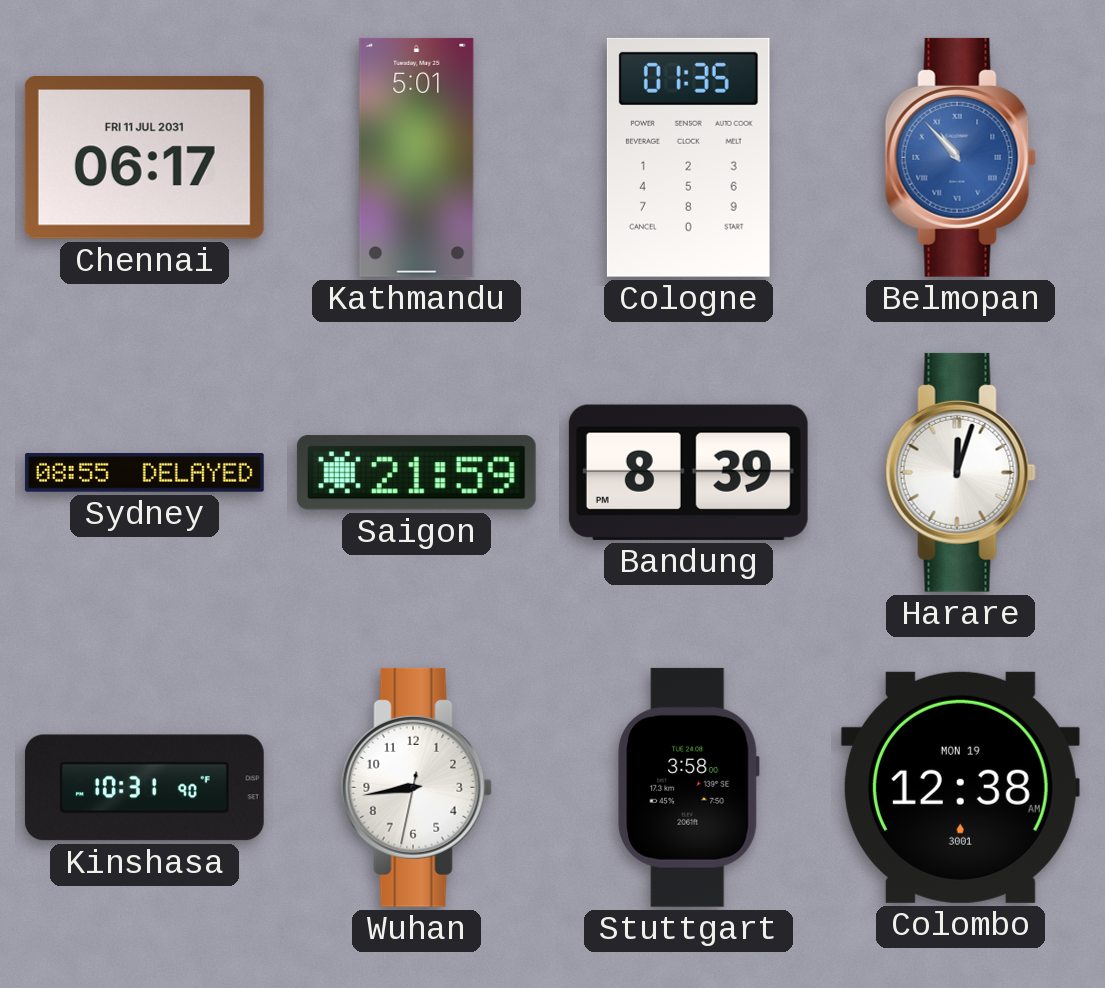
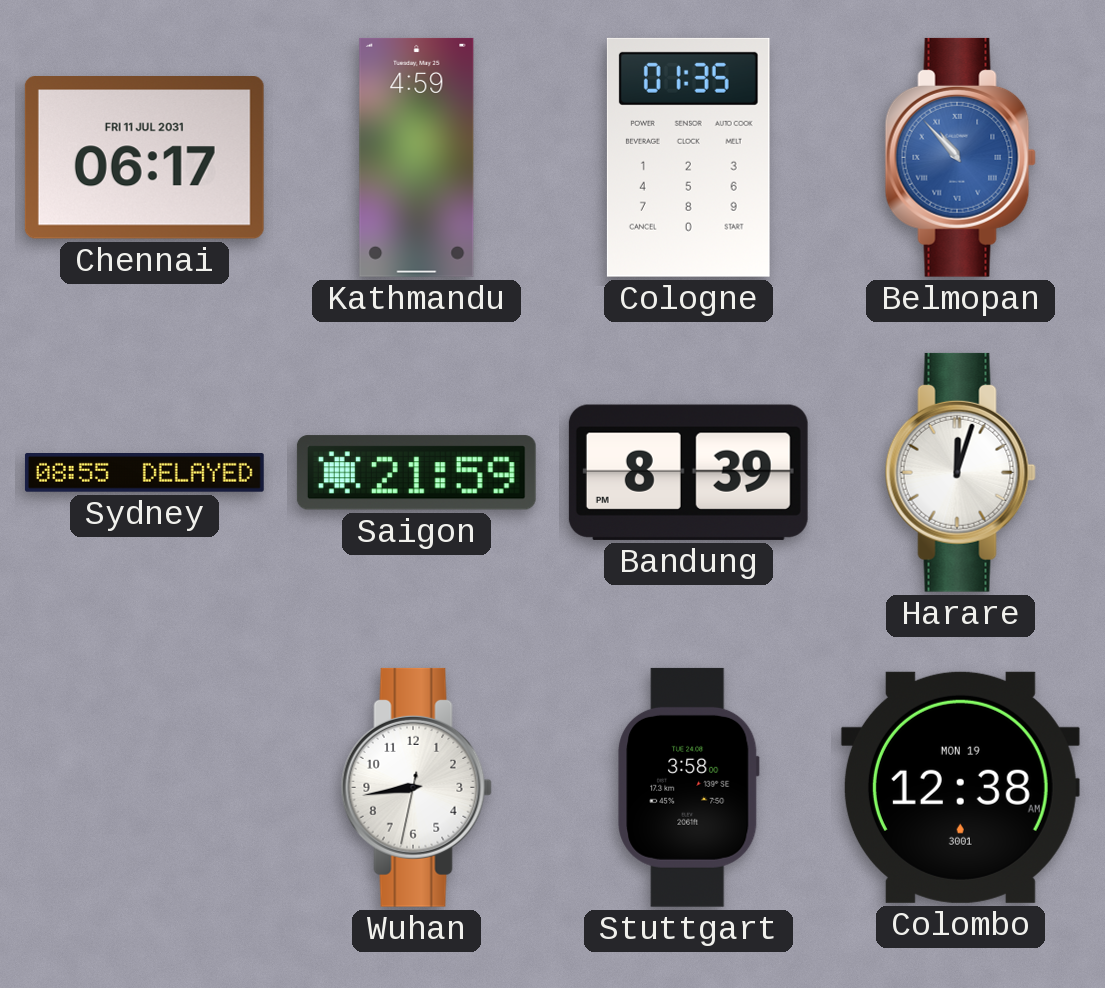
Kathmandu: 5:01 -> 4:59 (417, 157)
Kinshasa: 10:31 -> none (144, 788)
